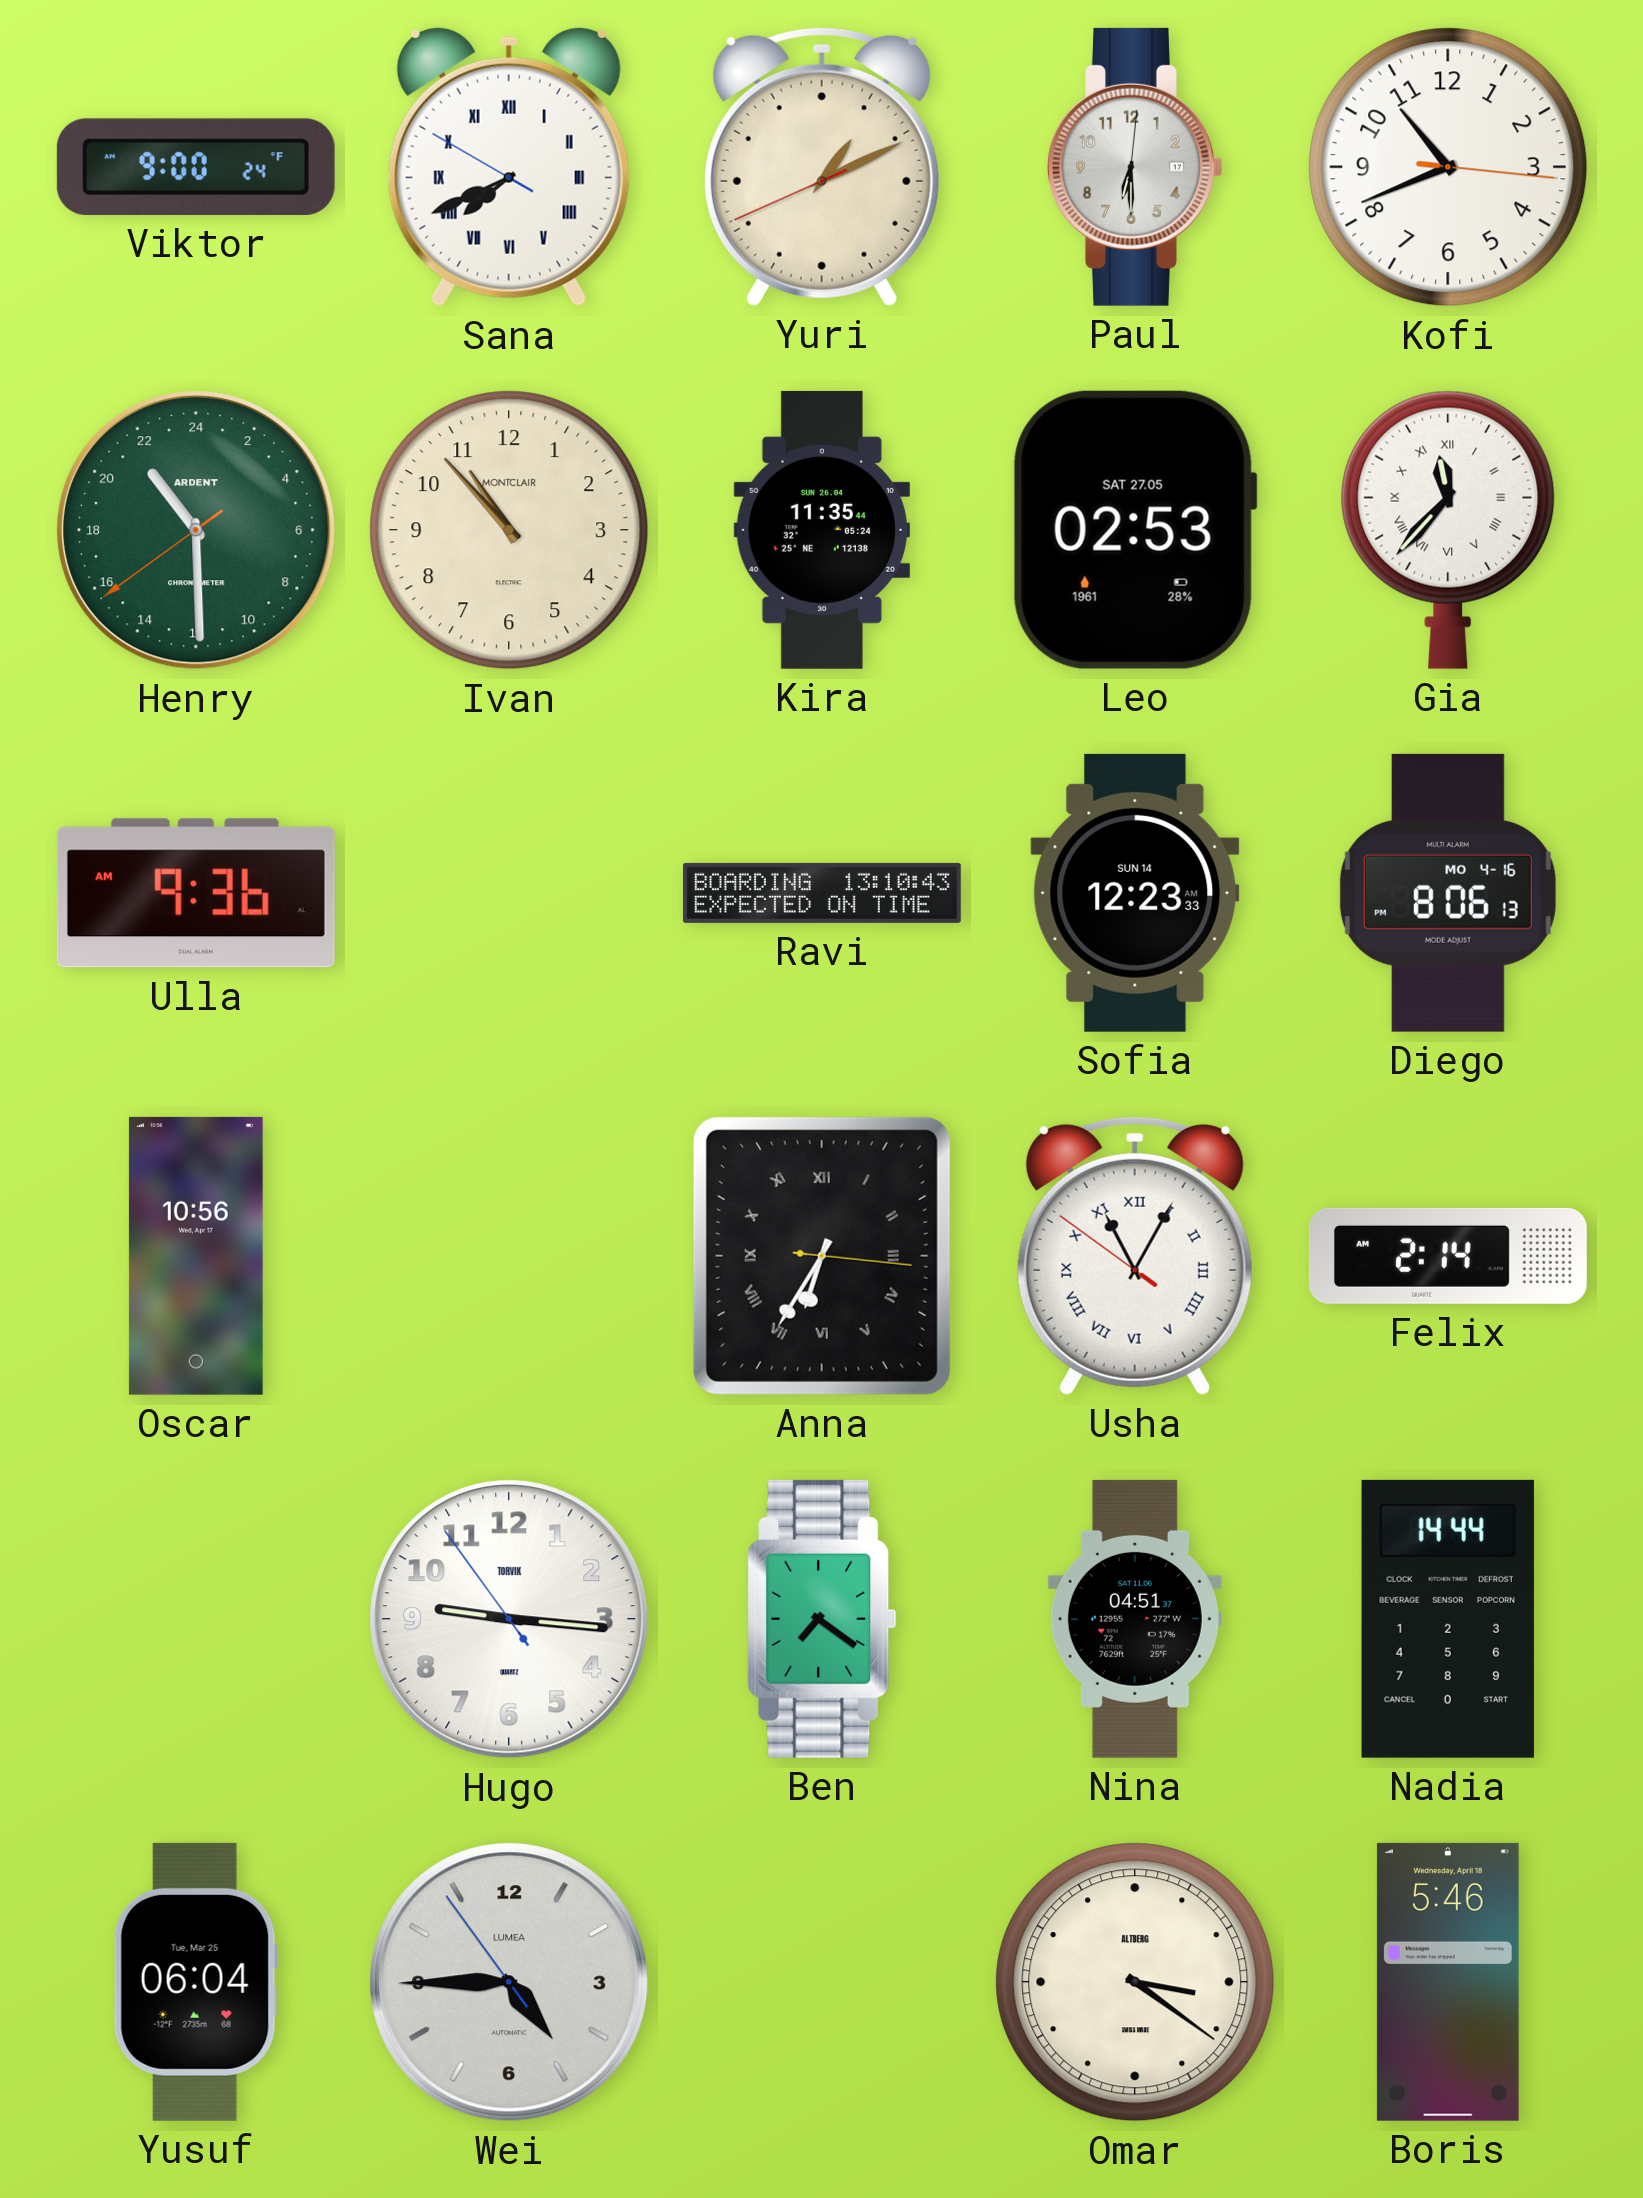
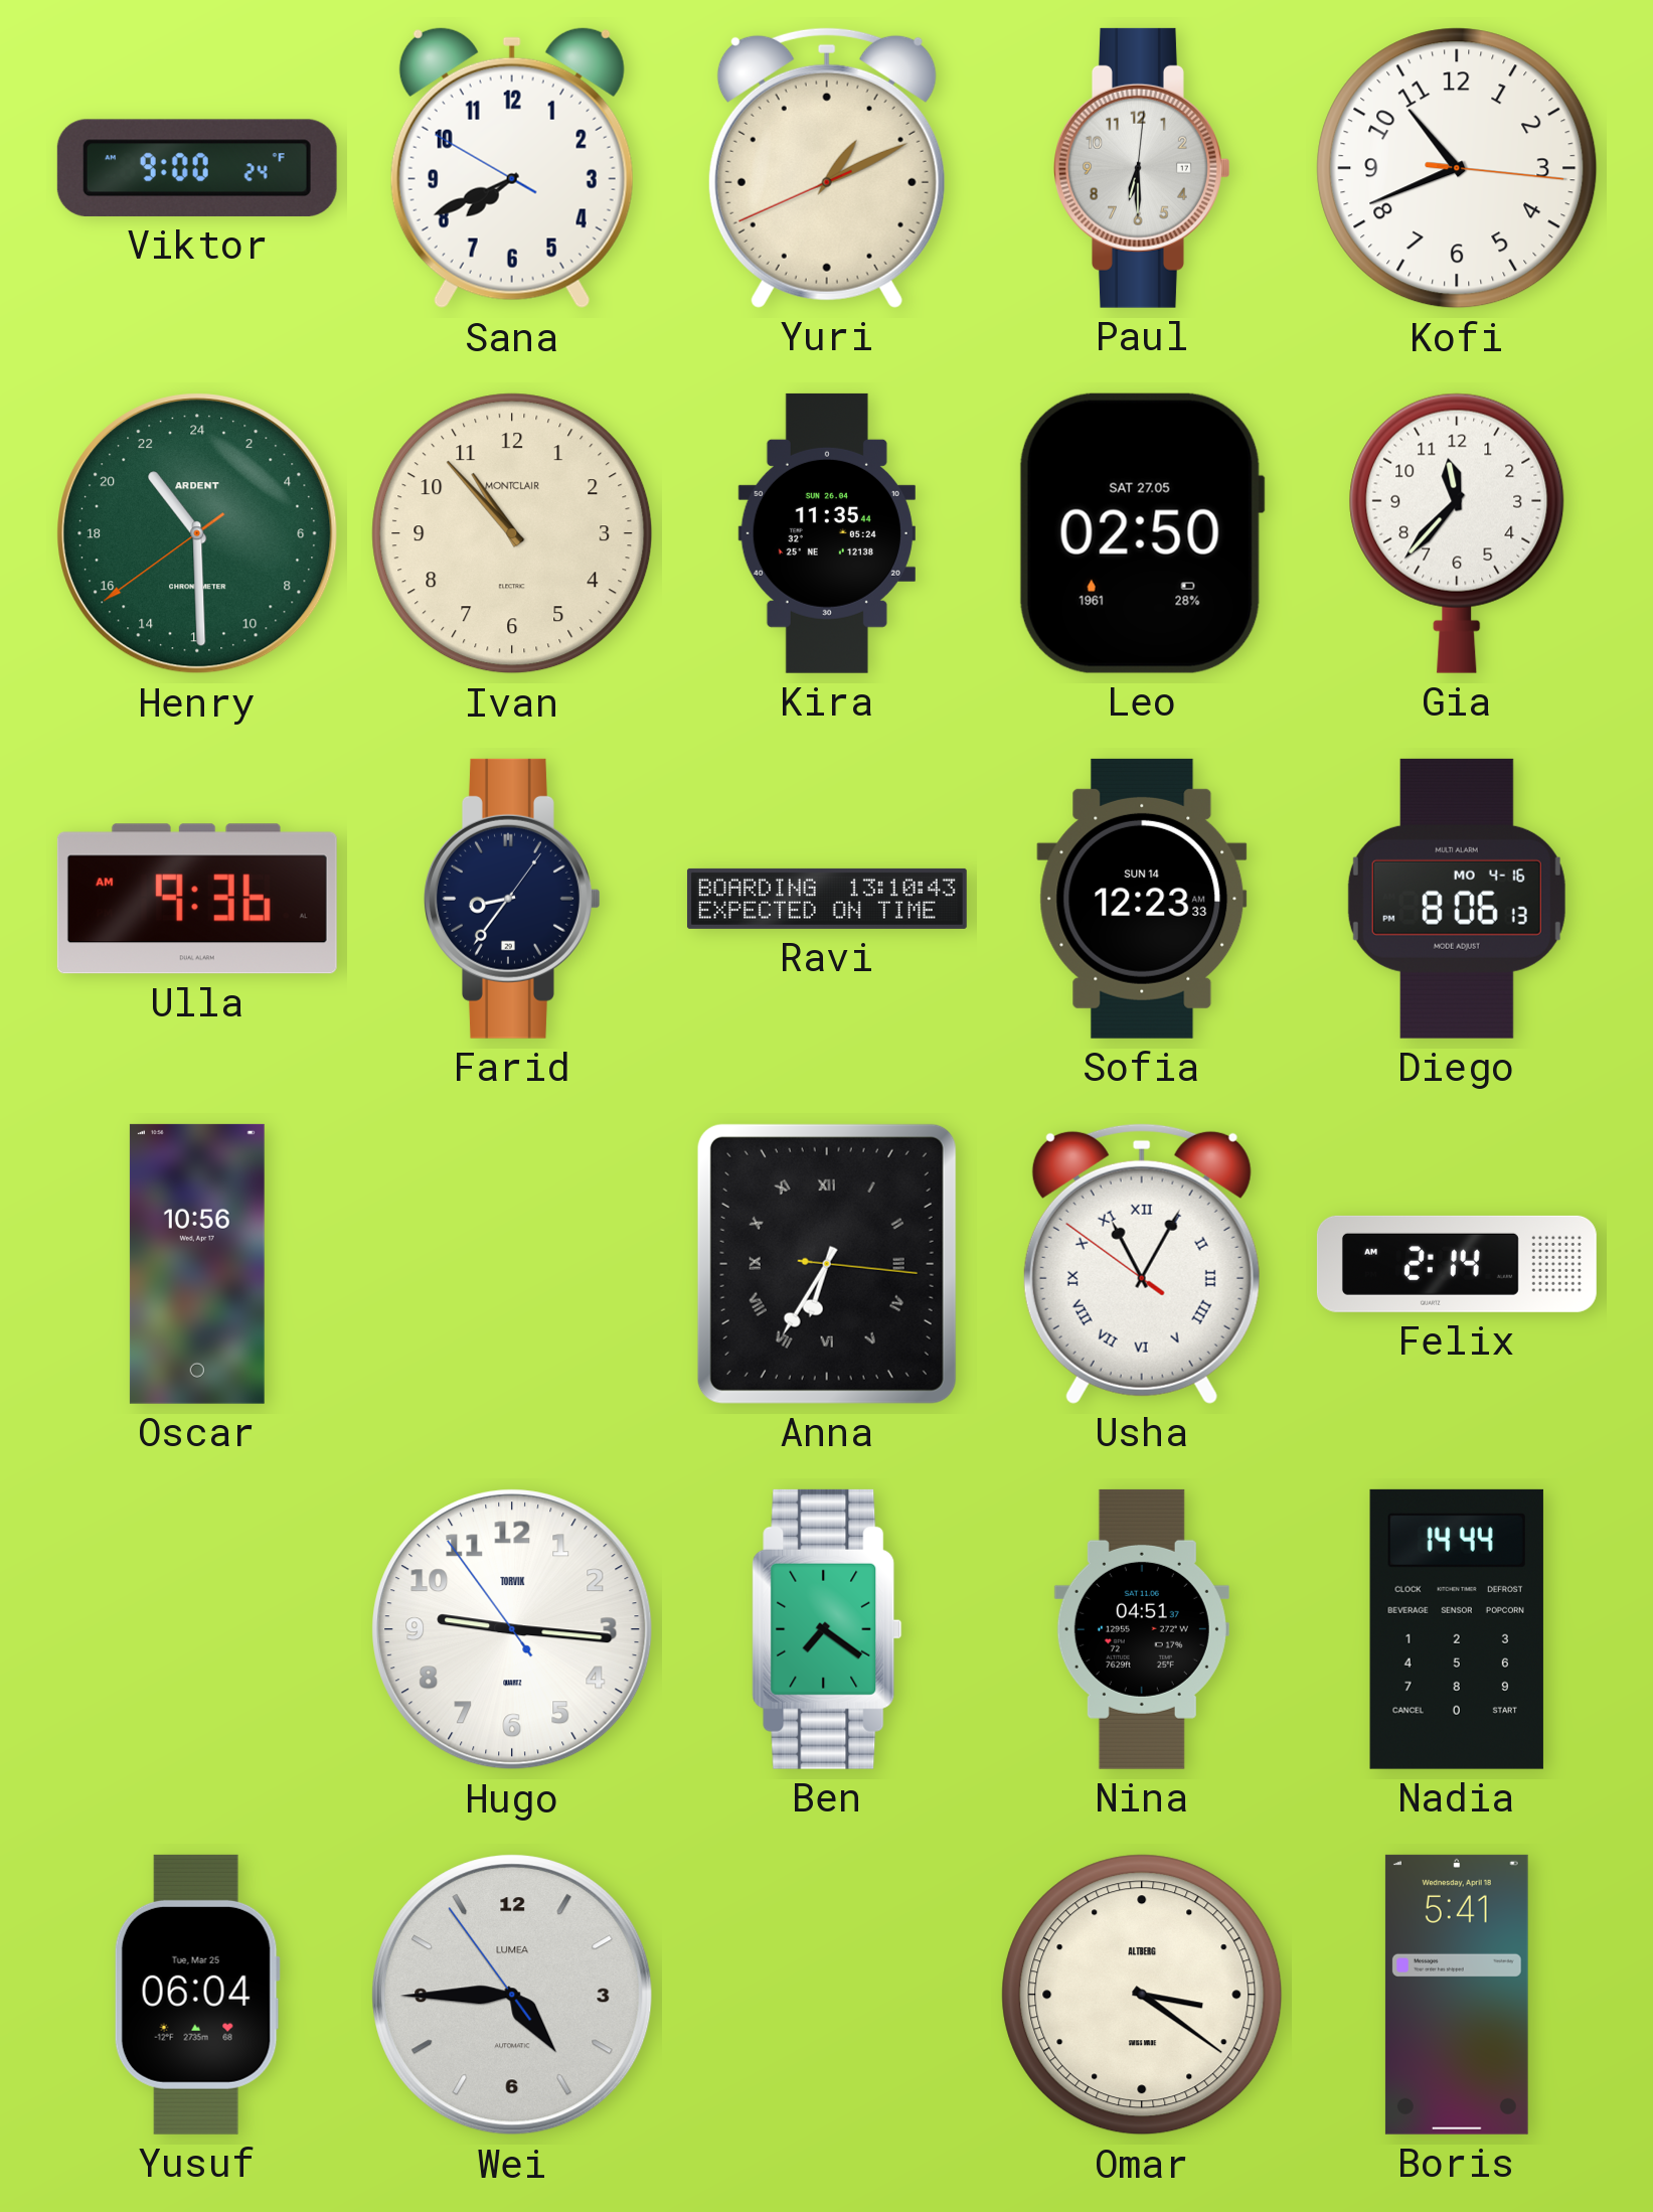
Sana numerals: Roman -> Arabic (512, 168)
Leo: 02:53 -> 02:50 (1142, 533)
Gia numerals: Roman -> Arabic (1457, 533)
Farid: none -> 8:36 (513, 899)
Boris: 5:46 -> 5:41 (1457, 1995)
